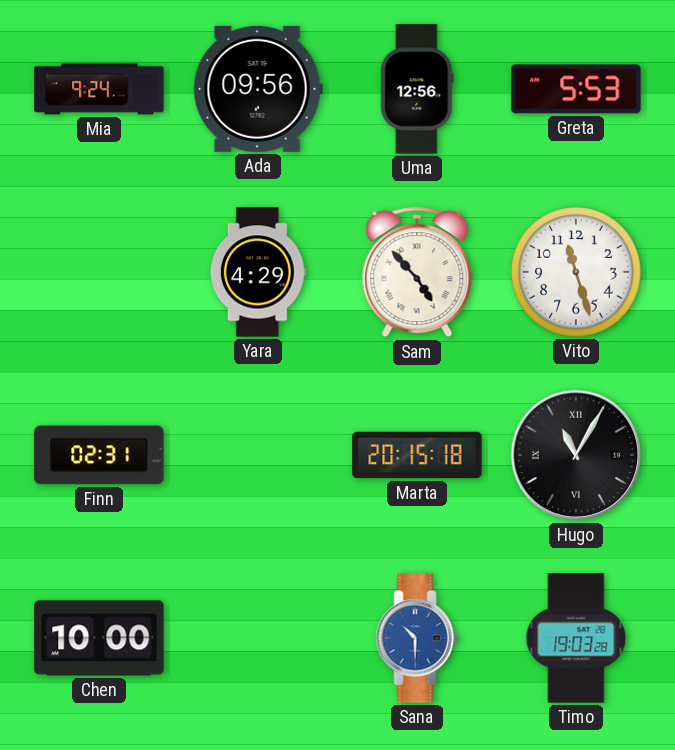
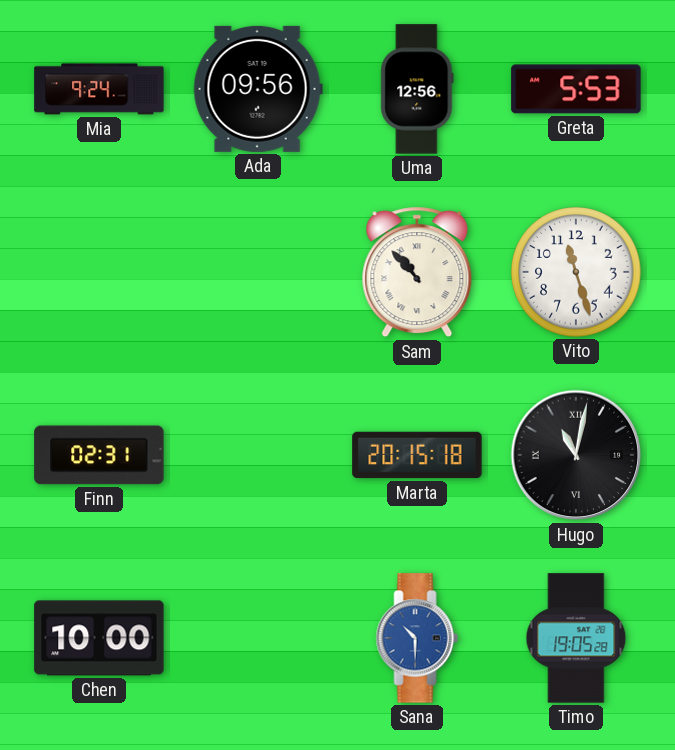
Yara: 4:29 -> none (258, 272)
Sam: 4:53 -> 10:53 (417, 272)
Hugo: 11:05 -> 11:02 (576, 455)
Timo: 19:03 -> 19:05 (576, 638)
